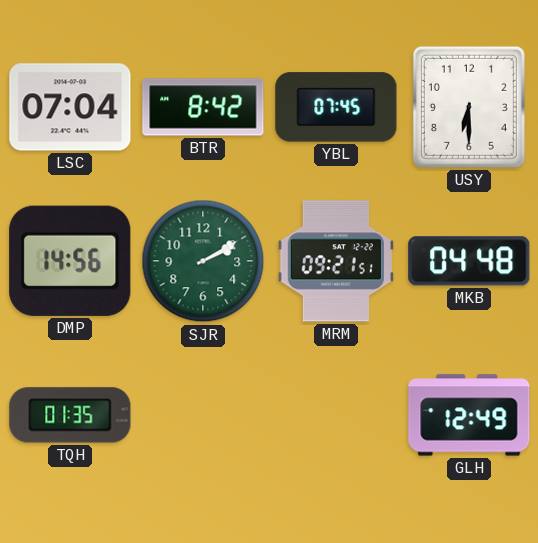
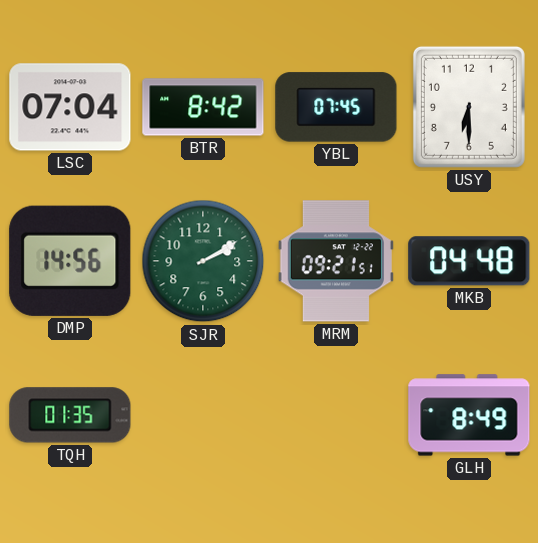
GLH: 12:49 -> 8:49 (469, 415)
